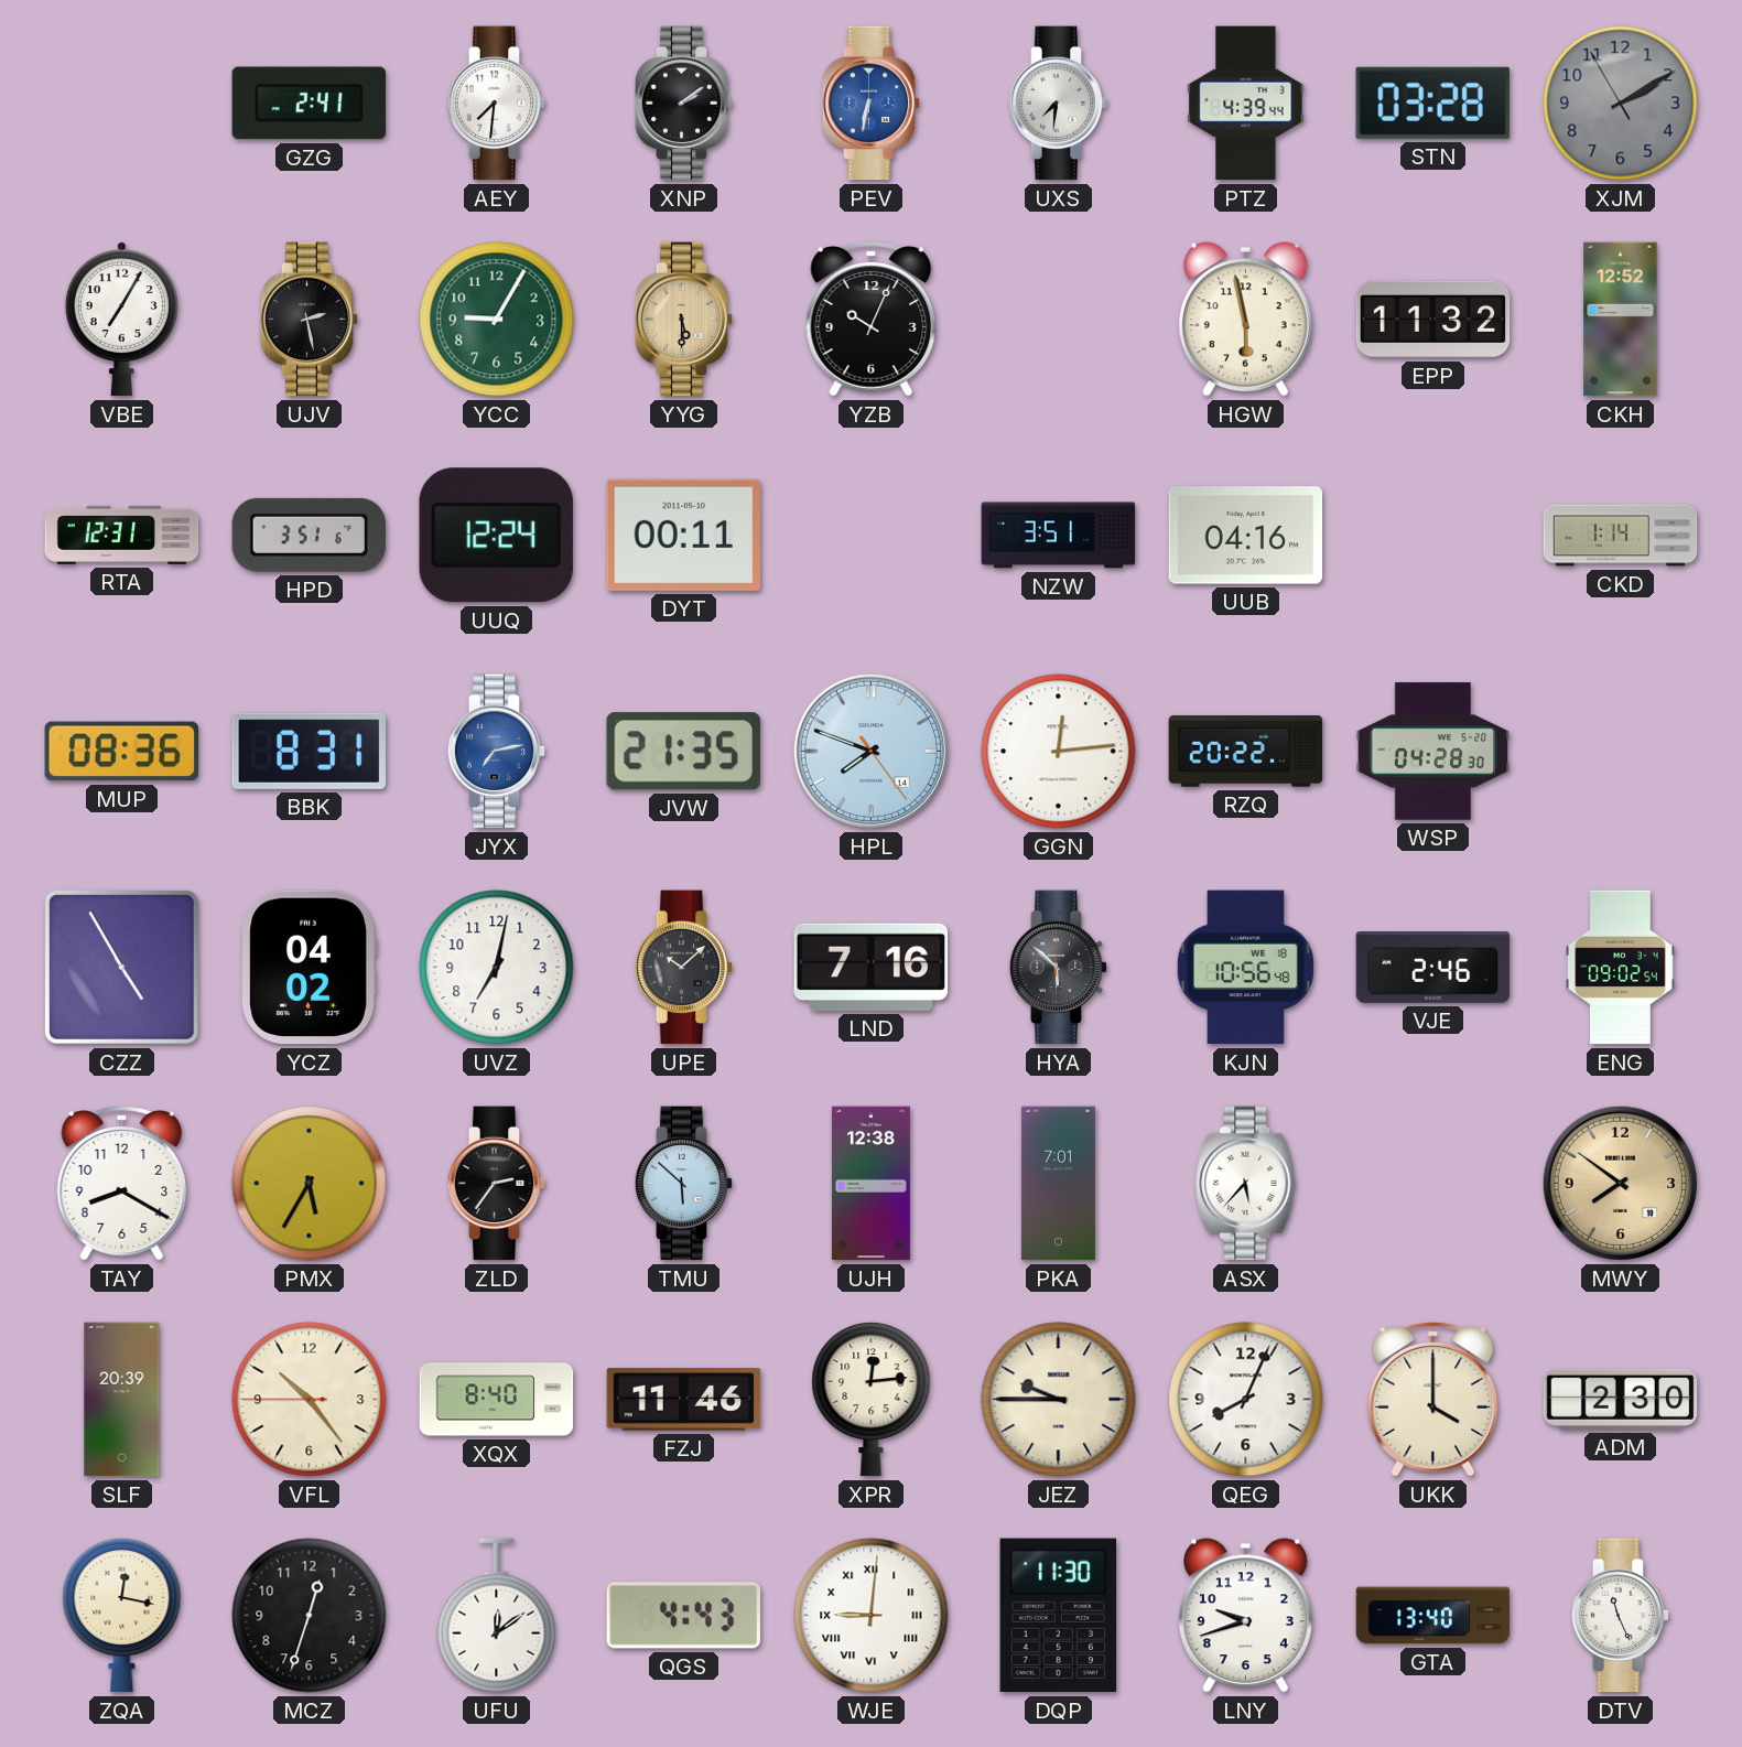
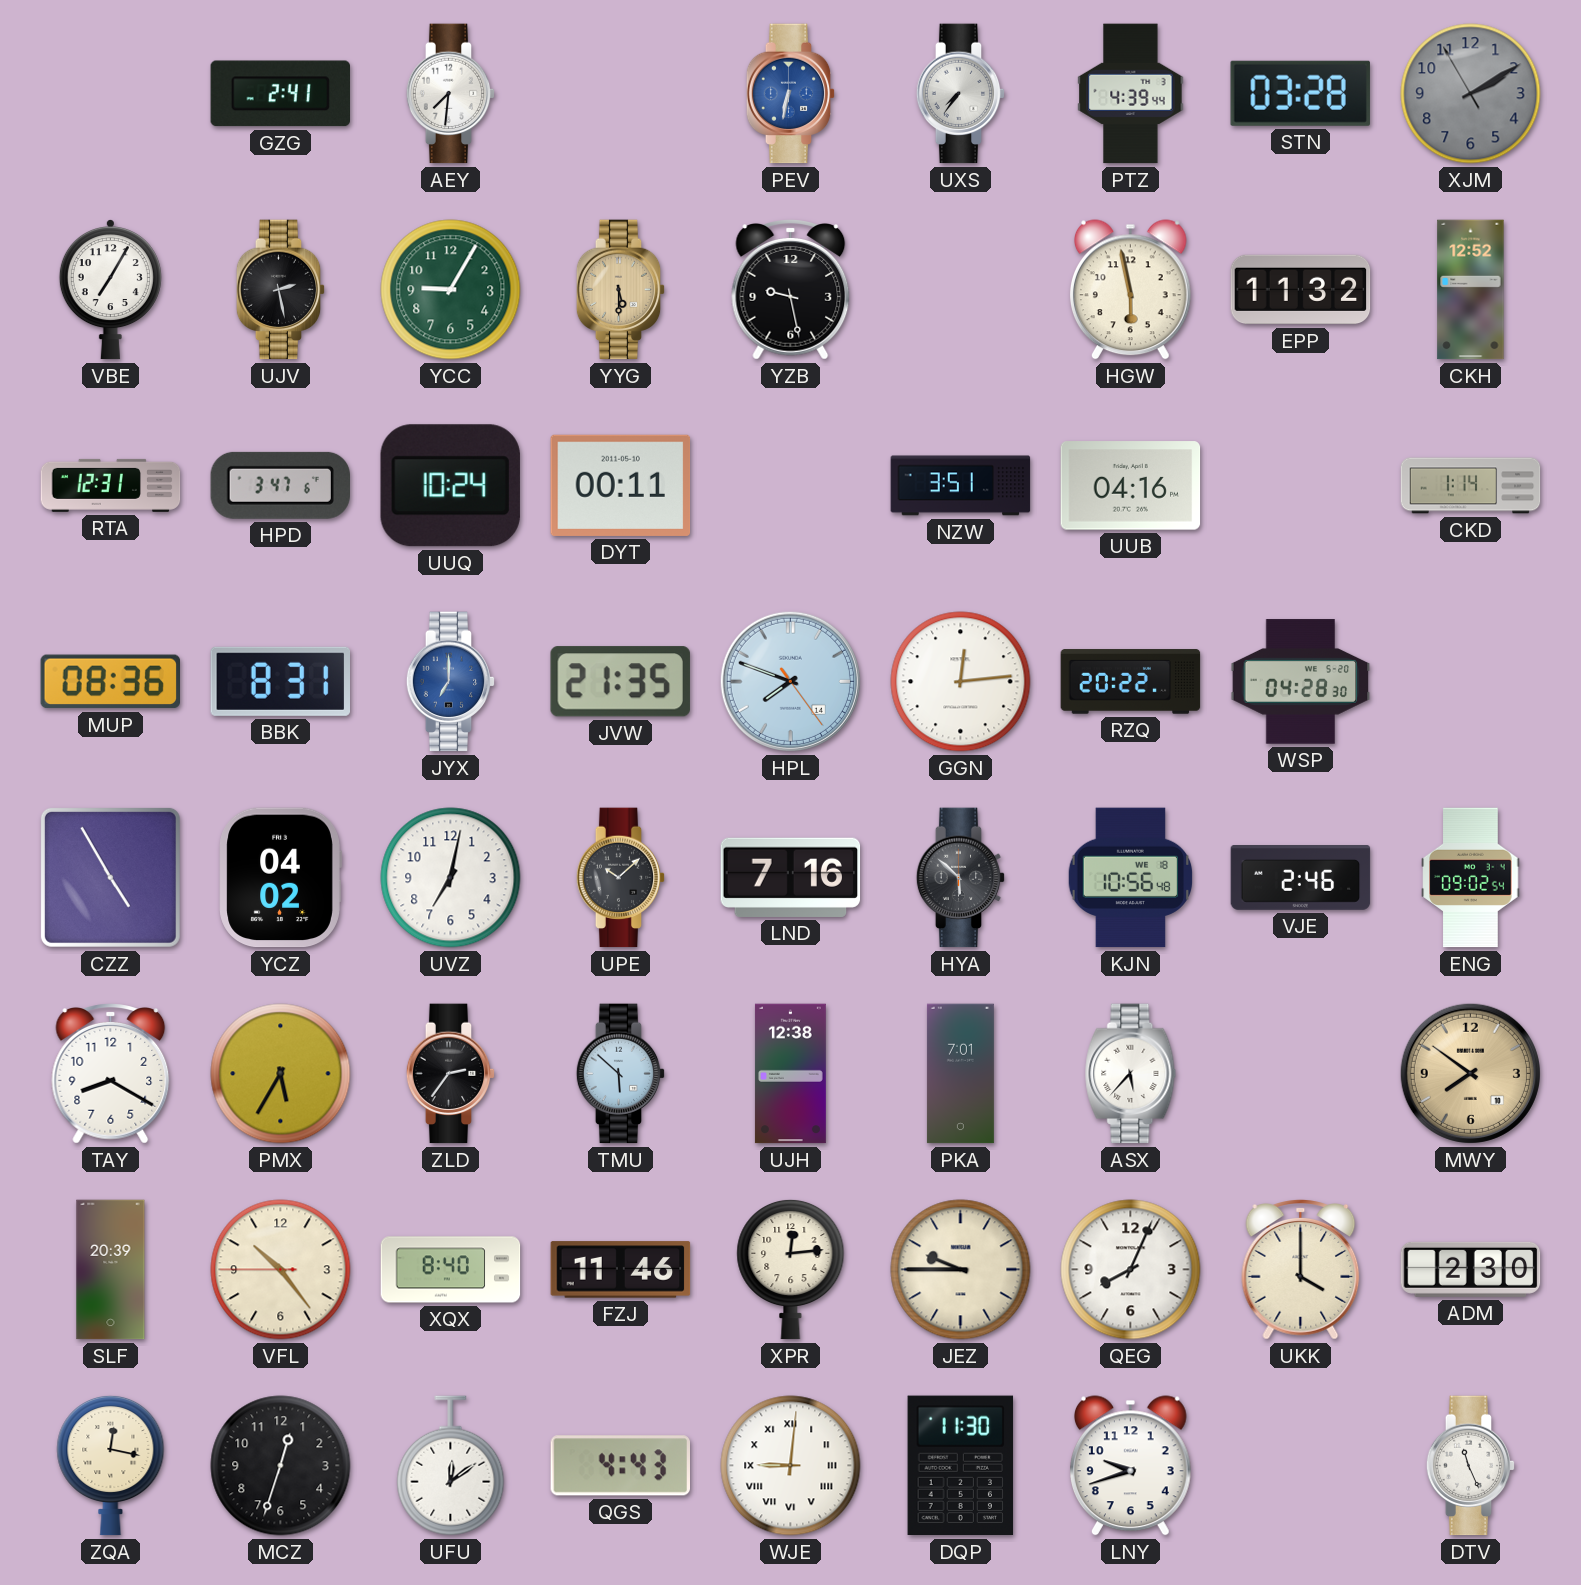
XNP: 2:09 -> none (684, 104)
UXS: 7:31 -> 7:36 (961, 94)
YZB: 10:04 -> 9:28 (791, 290)
HPD: 3:51 -> 3:47 (280, 485)
UUQ: 12:24 -> 10:24 (450, 486)
JYX: 7:13 -> 7:00 (451, 682)
GTA: 13:40 -> none (1433, 1616)
